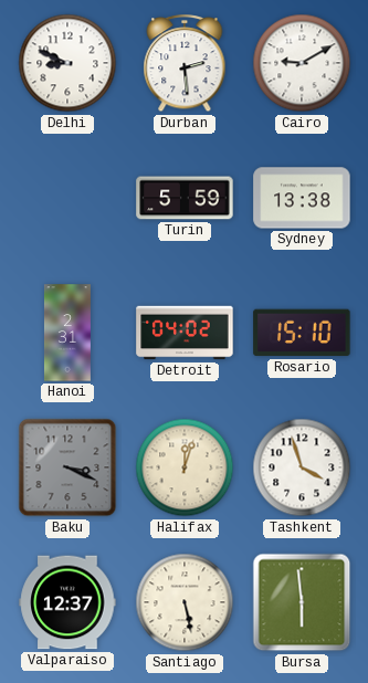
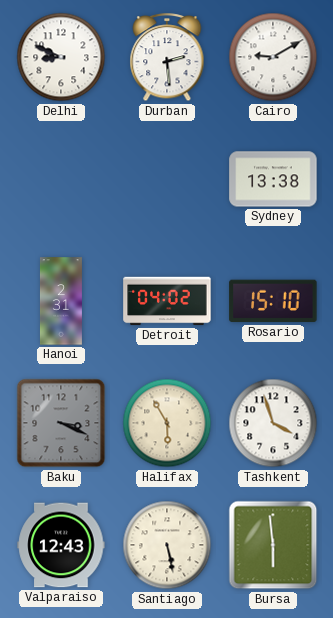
Turin: 5:59 -> none (185, 198)
Halifax: 12:03 -> 5:55 (167, 423)
Valparaiso: 12:37 -> 12:43 (61, 545)
